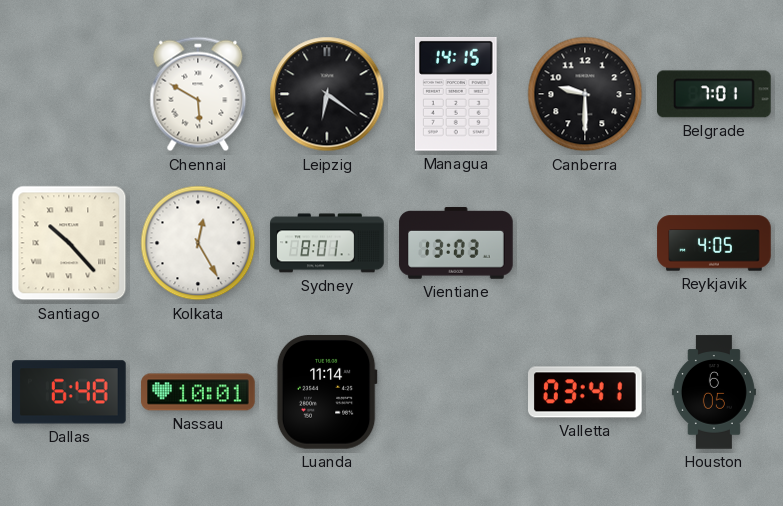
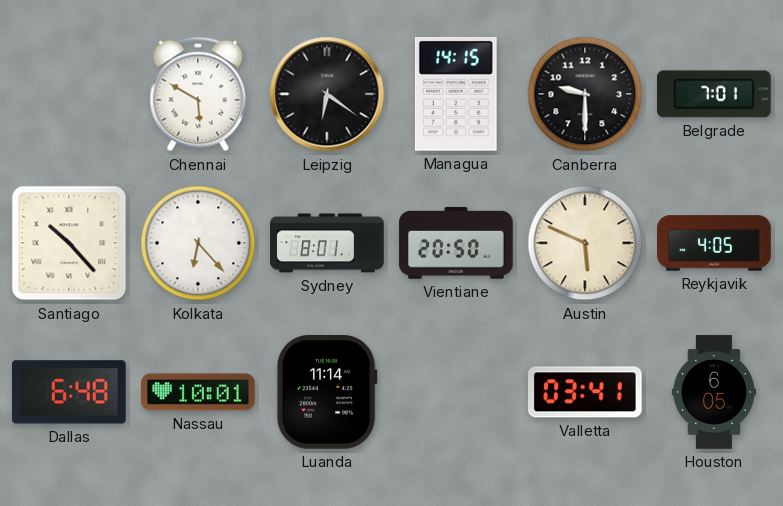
Kolkata: 12:25 -> 6:23 (198, 243)
Vientiane: 13:03 -> 20:50 (456, 243)
Austin: none -> 5:49 (585, 243)
